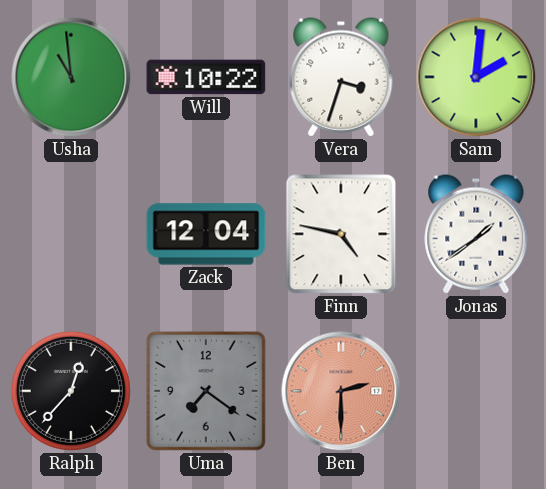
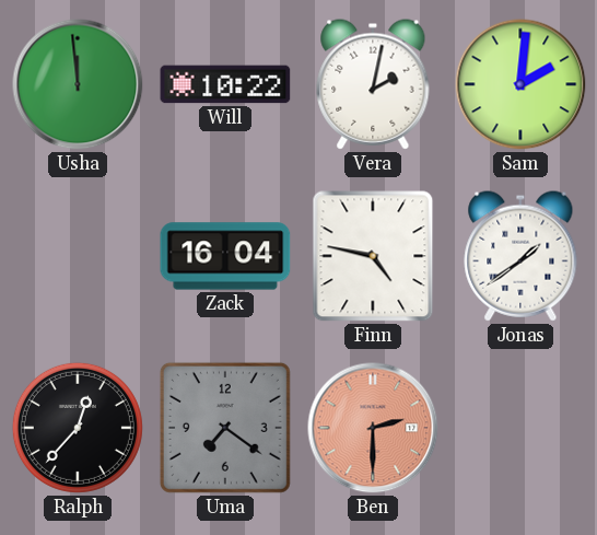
Usha: 10:59 -> 11:59 (78, 84)
Vera: 3:33 -> 2:02 (373, 84)
Zack: 12:04 -> 16:04 (225, 256)
